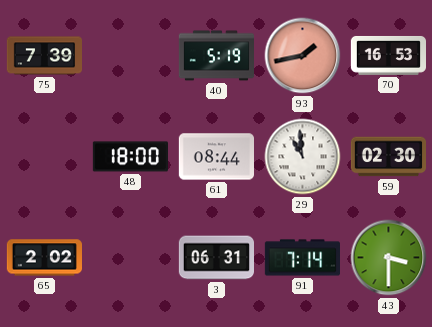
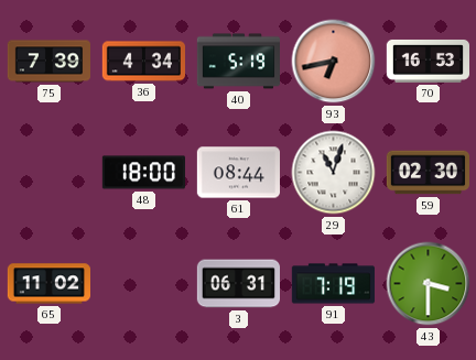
36: none -> 4:34 (143, 62)
93: 1:43 -> 6:43 (334, 62)
29: 10:59 -> 11:03 (334, 173)
65: 2:02 -> 11:02 (48, 284)
91: 7:14 -> 7:19 (333, 284)
